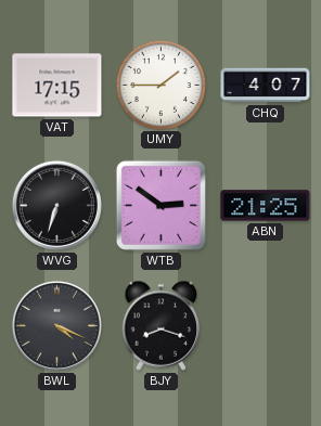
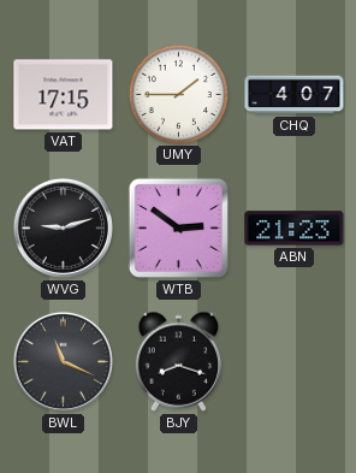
WVG: 6:33 -> 9:12 (63, 227)
ABN: 21:25 -> 21:23 (295, 229)
BWL: 4:19 -> 11:19 (63, 361)
